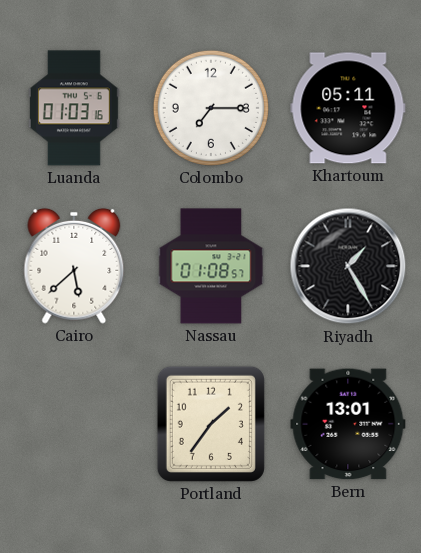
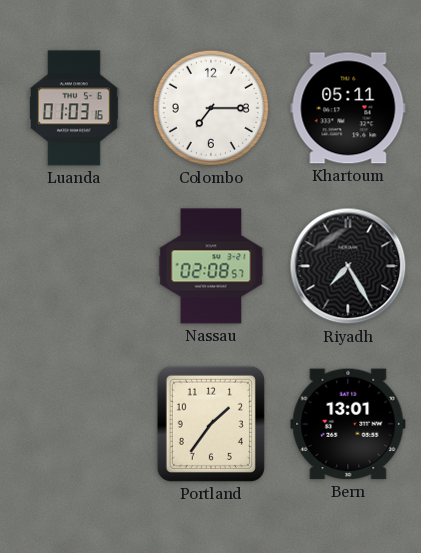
Cairo: 5:38 -> none (74, 266)
Nassau: 01:08 -> 02:08 (211, 266)
Riyadh: 1:25 -> 7:25 (348, 266)
